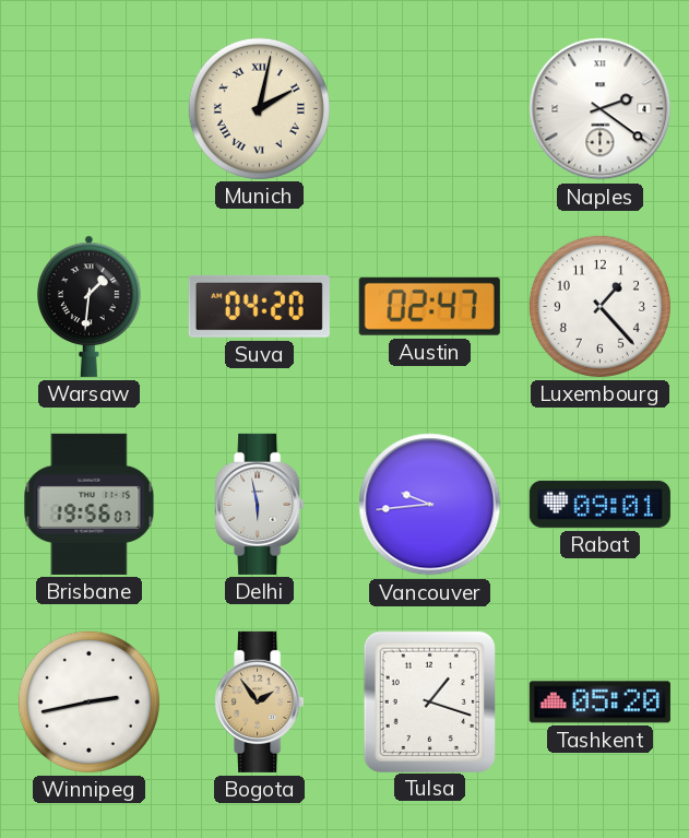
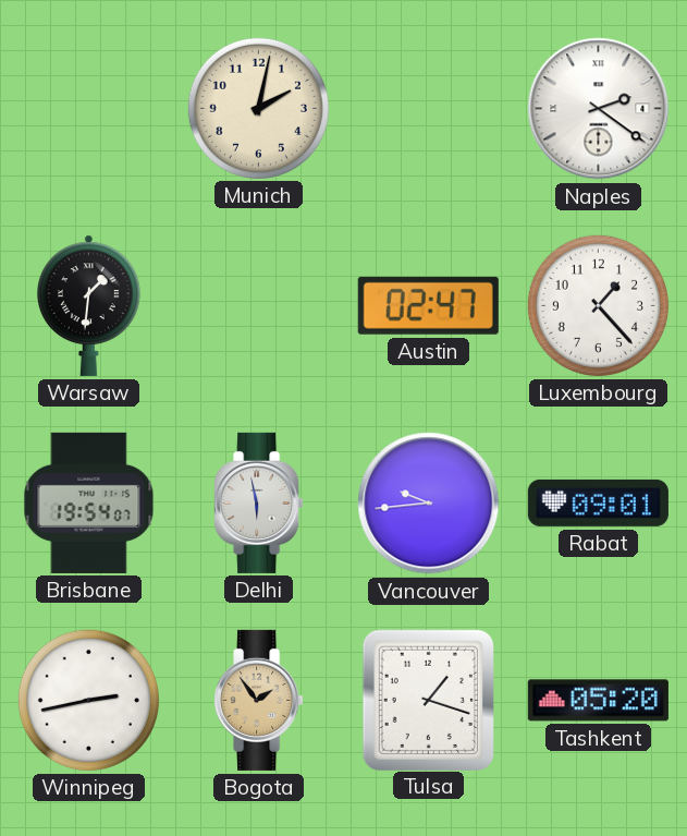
Munich numerals: Roman -> Arabic (258, 108)
Suva: 04:20 -> none (259, 306)
Brisbane: 19:56 -> 19:54 (89, 502)
